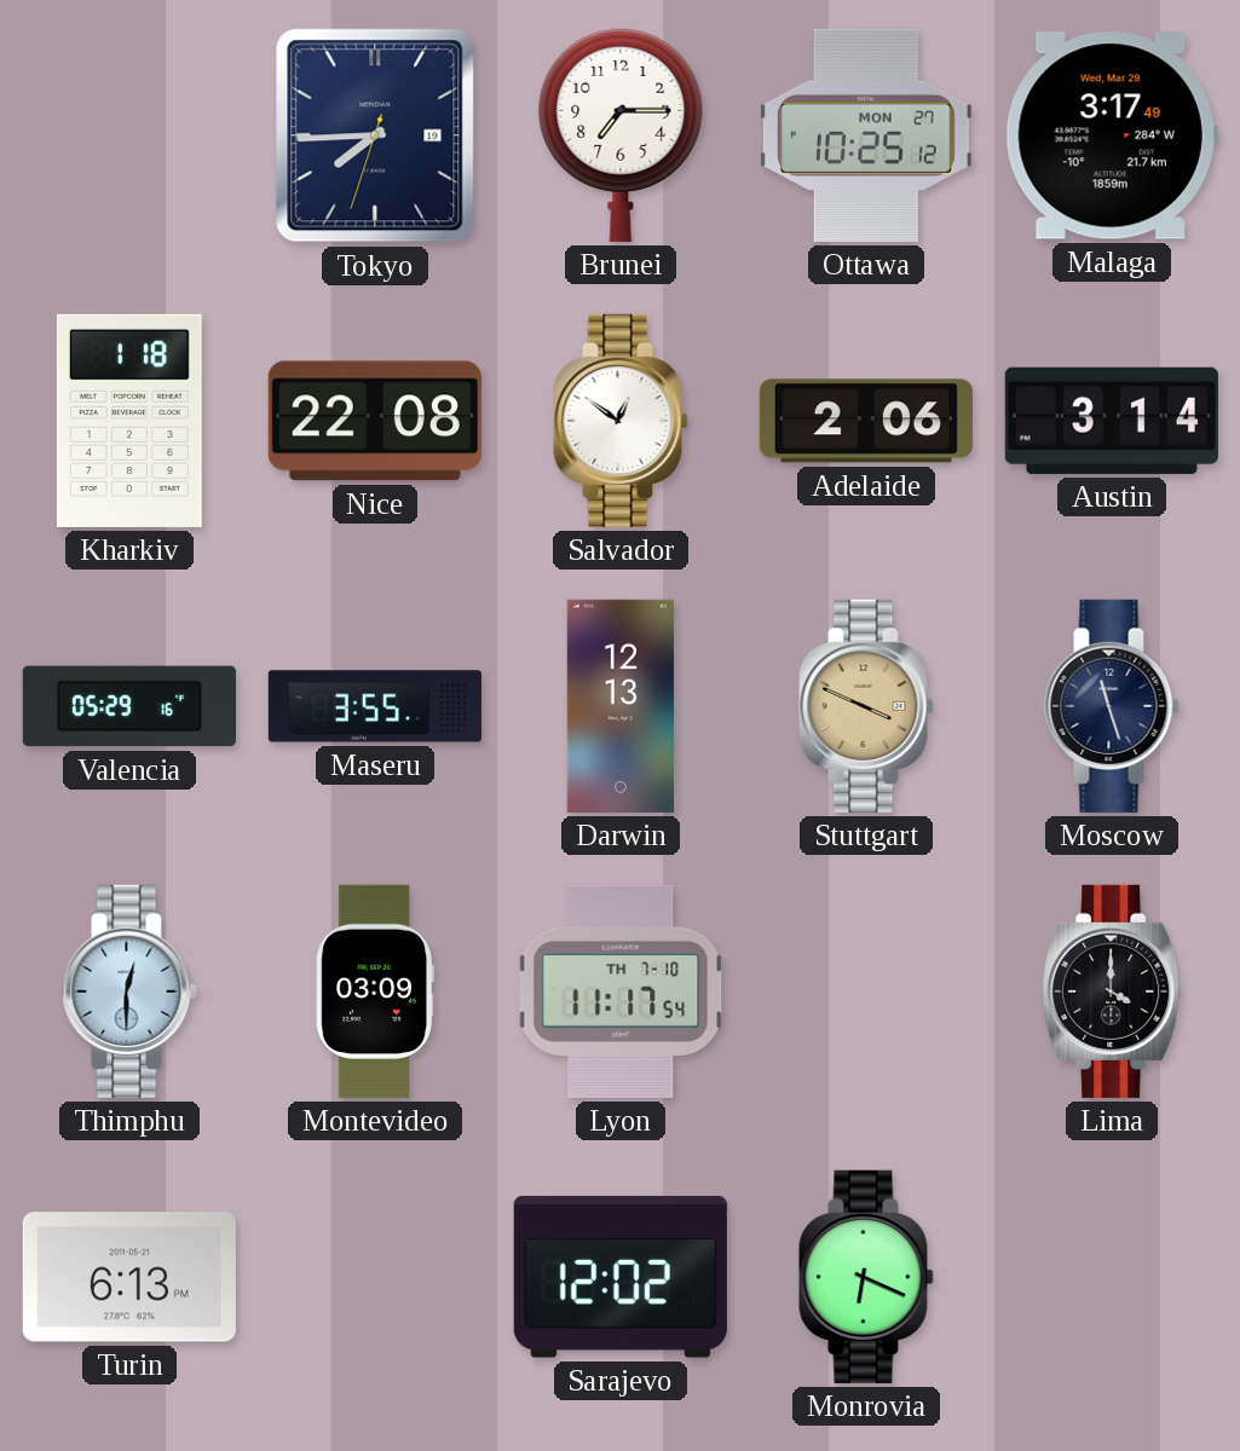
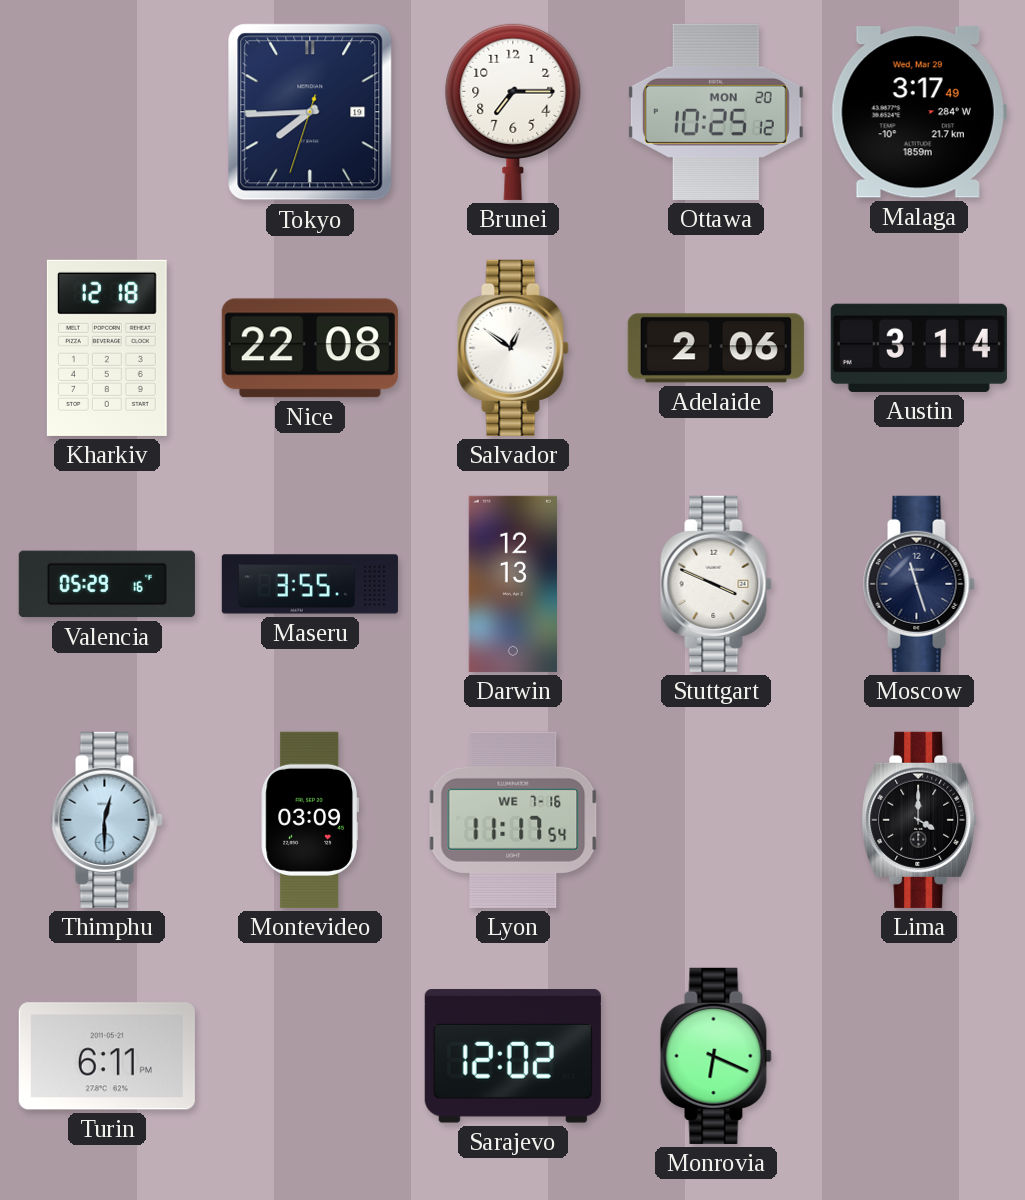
Ottawa date: MON 27 -> MON 20 (716, 112)
Kharkiv: 1:18 -> 12:18 (107, 348)
Stuttgart dial: champagne -> white (716, 584)
Lyon date: TH 7-10 -> WE 7-16 (513, 820)
Turin: 6:13 -> 6:11 (107, 1056)
